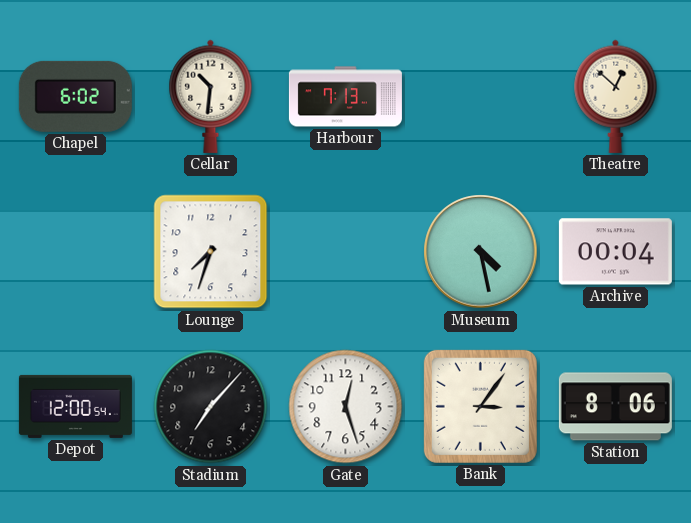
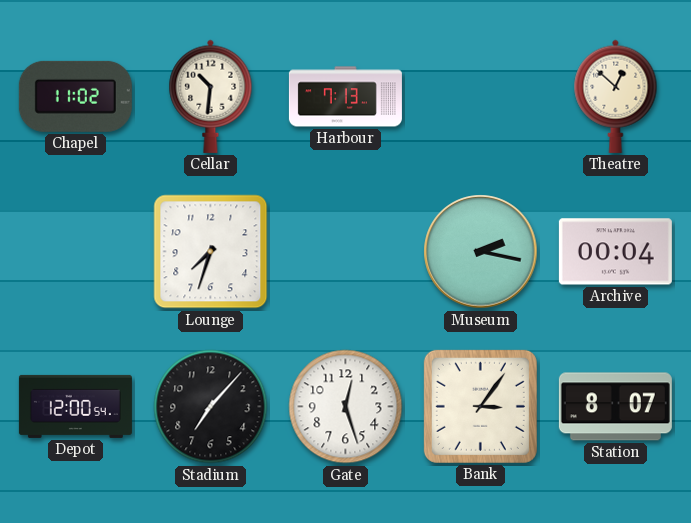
Chapel: 6:02 -> 11:02 (75, 96)
Museum: 4:28 -> 2:17 (481, 252)
Station: 8:06 -> 8:07 (615, 407)
